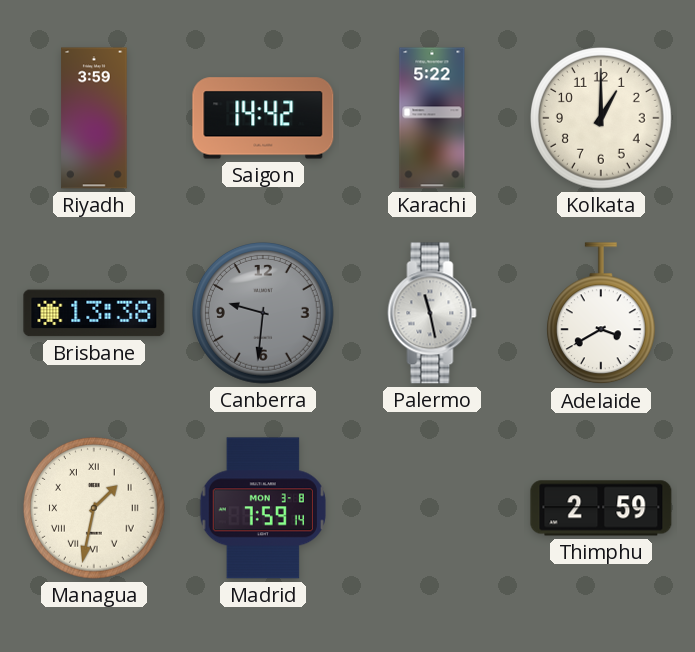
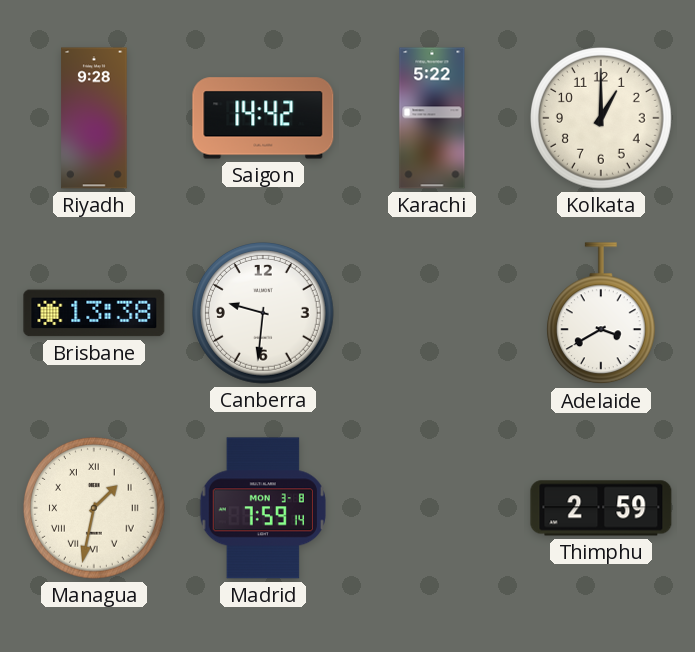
Riyadh: 3:59 -> 9:28 (94, 118)
Canberra dial: grey -> white (264, 314)
Palermo: 11:28 -> none (432, 313)
